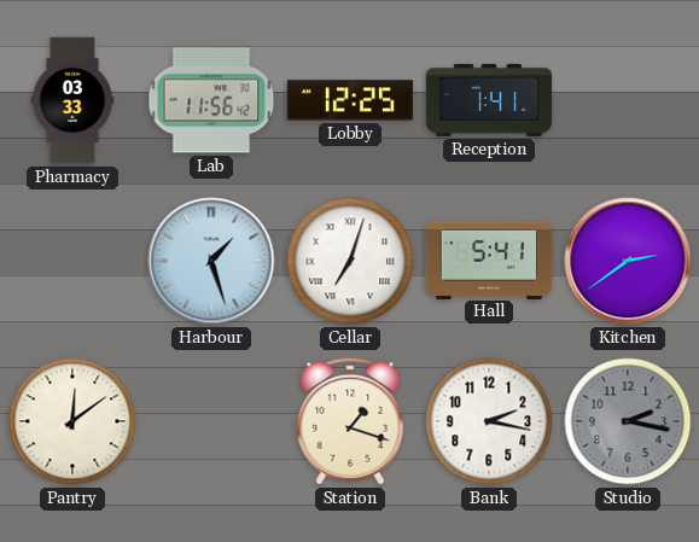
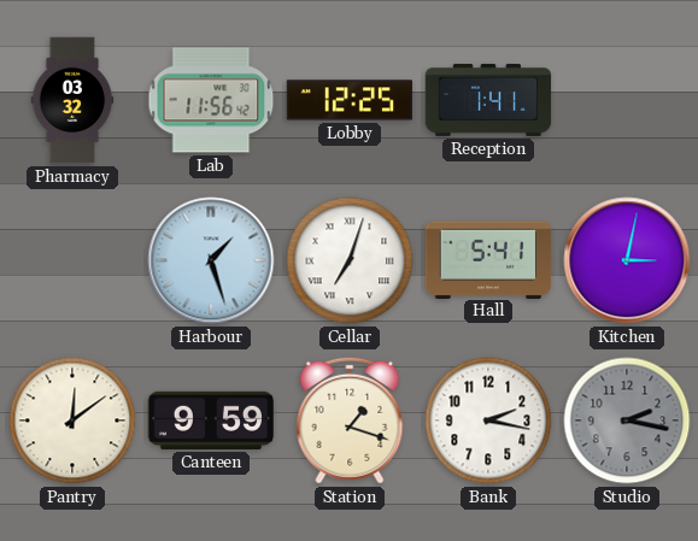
Pharmacy: 03:33 -> 03:32 (72, 100)
Kitchen: 2:39 -> 3:02 (627, 260)
Canteen: none -> 9:59 (211, 421)
